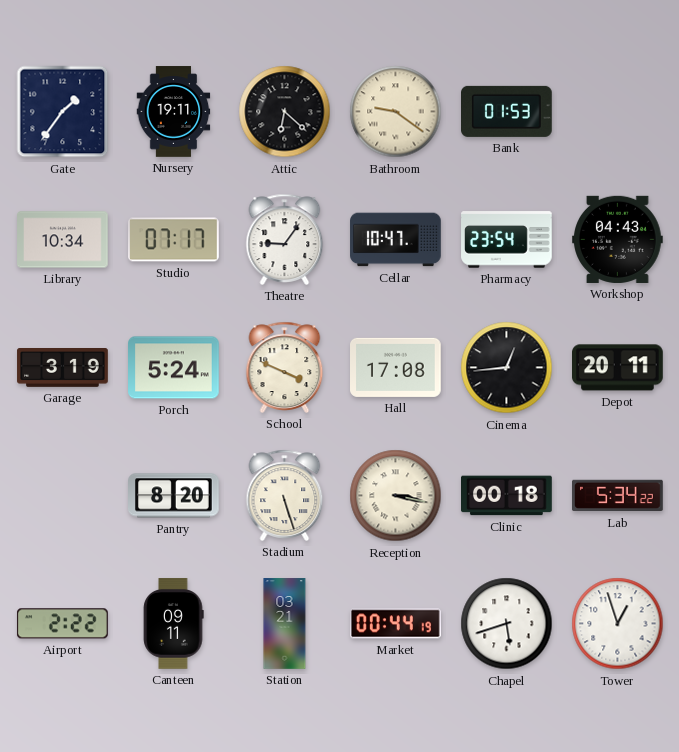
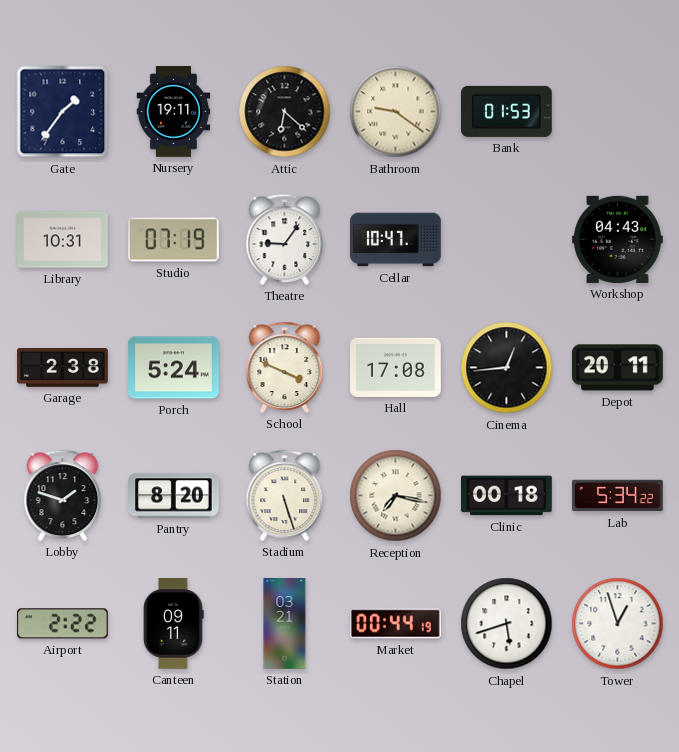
Library: 10:34 -> 10:31 (63, 240)
Studio: 07:17 -> 07:19 (174, 240)
Pharmacy: 23:54 -> none (507, 240)
Garage: 3:19 -> 2:38 (63, 368)
Lobby: none -> 1:48 (63, 495)
Reception: 3:17 -> 7:17 (396, 496)
